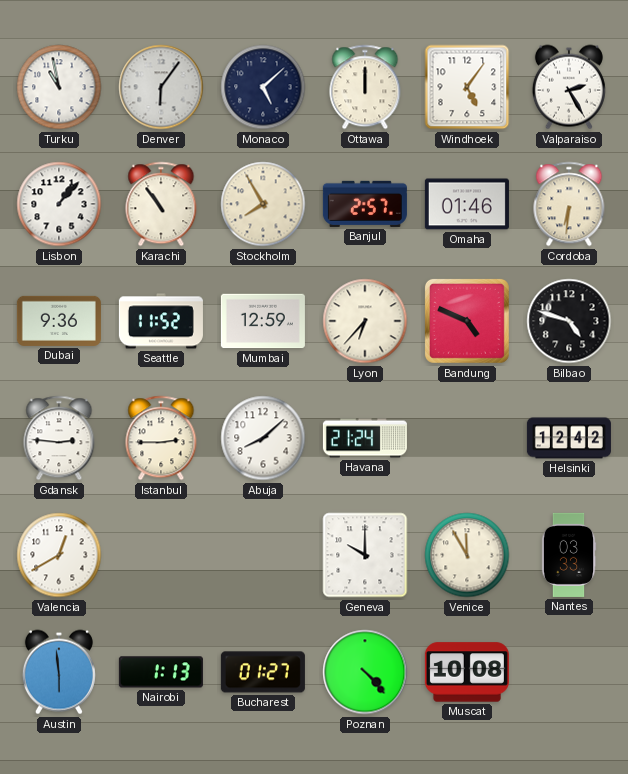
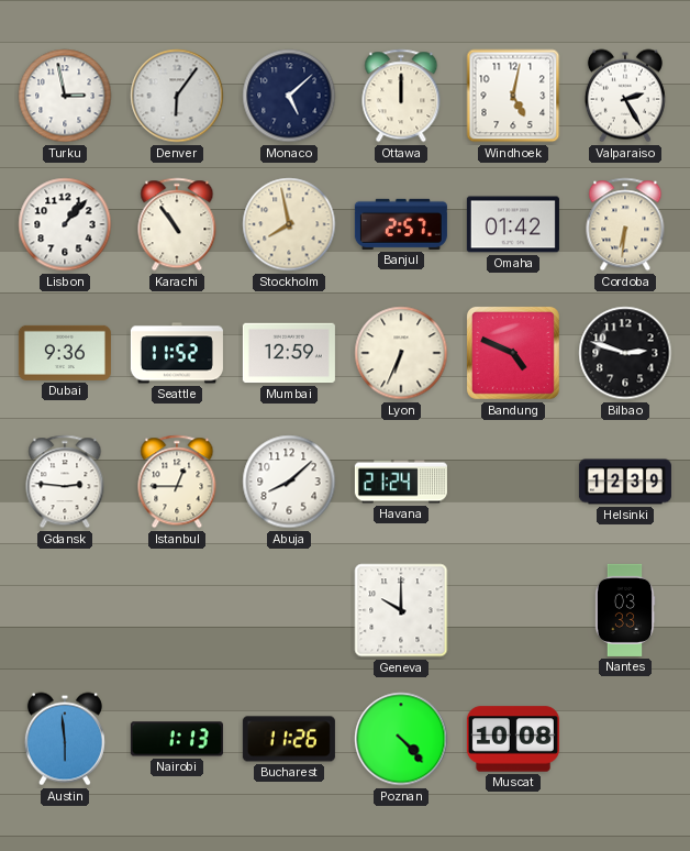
Turku: 10:58 -> 2:58 (65, 96)
Windhoek: 5:06 -> 5:02 (513, 96)
Stockholm: 7:55 -> 7:58 (289, 224)
Omaha: 01:46 -> 01:42 (513, 224)
Lyon: 6:37 -> 6:34 (401, 353)
Bilbao: 4:48 -> 2:48 (625, 353)
Istanbul: 2:45 -> 12:45 (177, 482)
Helsinki: 12:42 -> 12:39 (625, 482)
Valencia: 12:40 -> none (59, 555)
Venice: 11:55 -> none (467, 555)
Bucharest: 01:27 -> 11:26 (289, 739)
